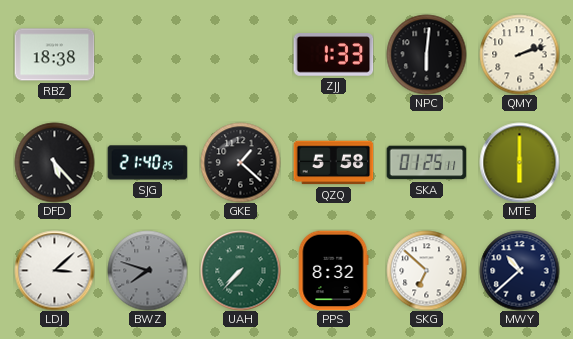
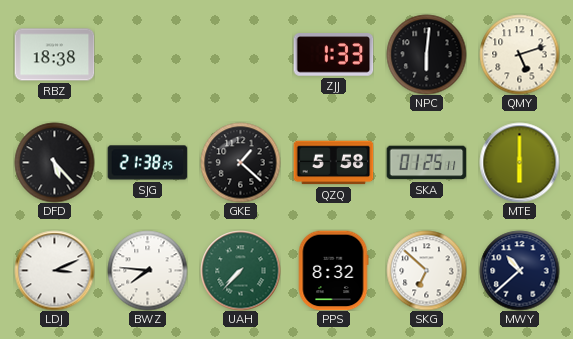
QMY: 2:12 -> 5:12 (519, 54)
SJG: 21:40 -> 21:38 (147, 163)
LDJ: 3:08 -> 3:11 (54, 270)
BWZ: 7:48 -> 7:46 (147, 270)
BWZ dial: grey -> white (147, 270)
